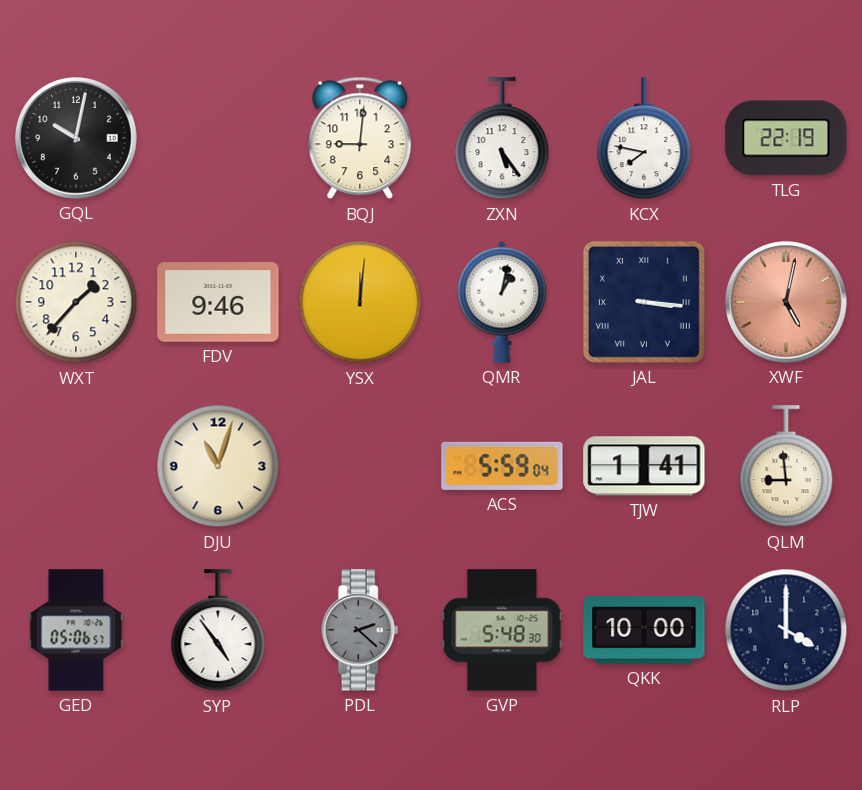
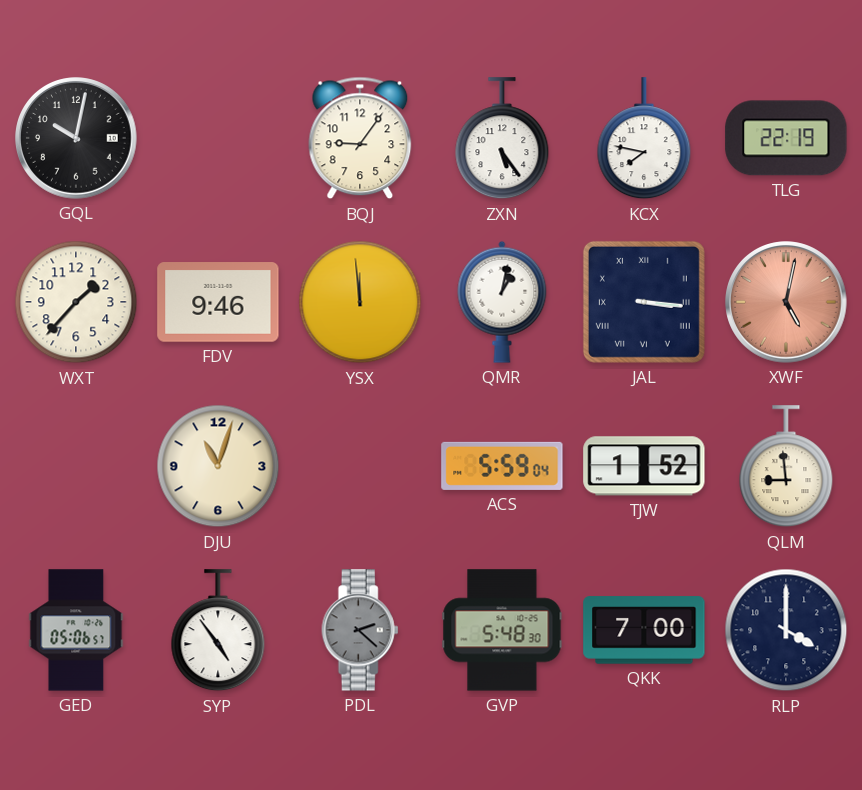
BQJ: 9:01 -> 9:06 (360, 138)
YSX: 12:01 -> 11:59 (360, 302)
TJW: 1:41 -> 1:52 (644, 466)
QKK: 10:00 -> 7:00 (644, 630)
